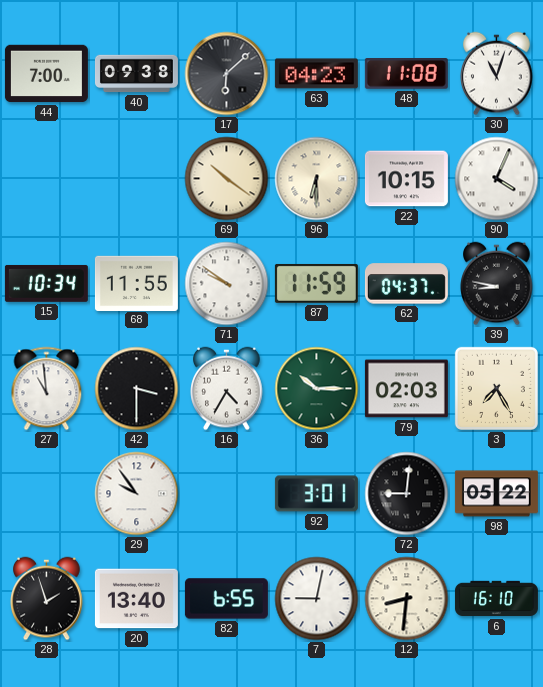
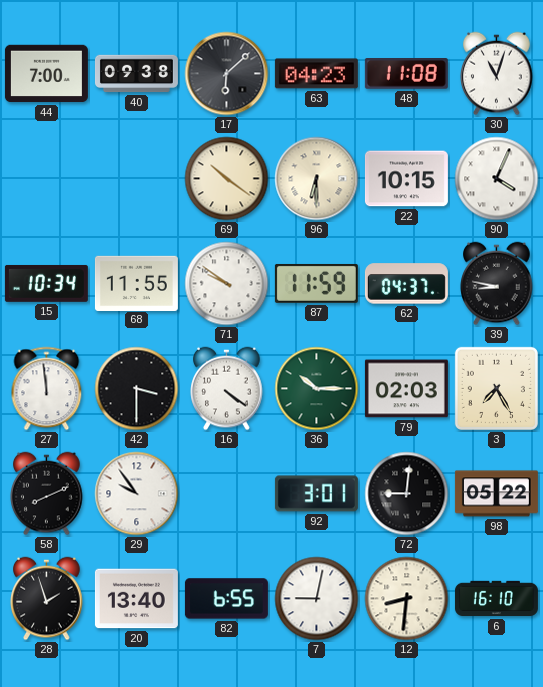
27: 10:59 -> 11:59 (47, 389)
16: 4:35 -> 4:21 (227, 389)
58: none -> 8:11 (47, 494)
